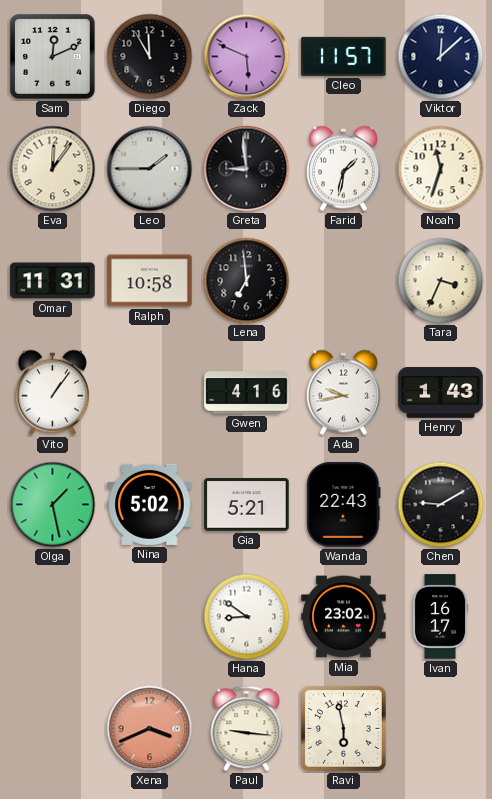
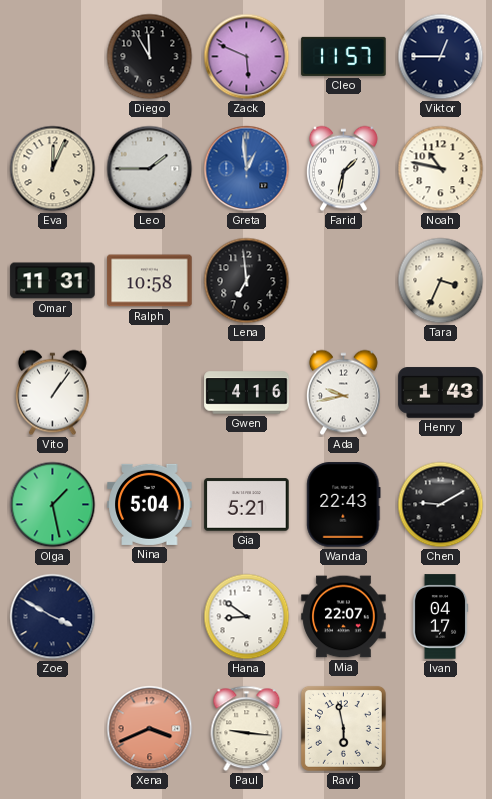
Sam: 12:11 -> none (53, 57)
Viktor: 12:08 -> 12:45 (441, 57)
Eva: 12:06 -> 12:04 (53, 169)
Greta: 8:59 -> 12:59 (247, 169)
Greta dial: black -> blue (247, 169)
Noah: 11:33 -> 10:47 (441, 169)
Nina: 5:02 -> 5:04 (150, 504)
Zoe: none -> 3:50 (53, 617)
Mia: 23:02 -> 22:07 (344, 617)
Ivan: 16:17 -> 04:17 (440, 617)
